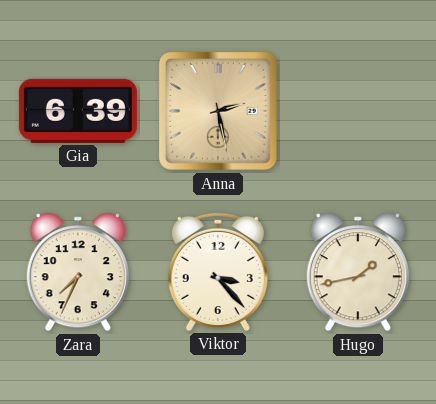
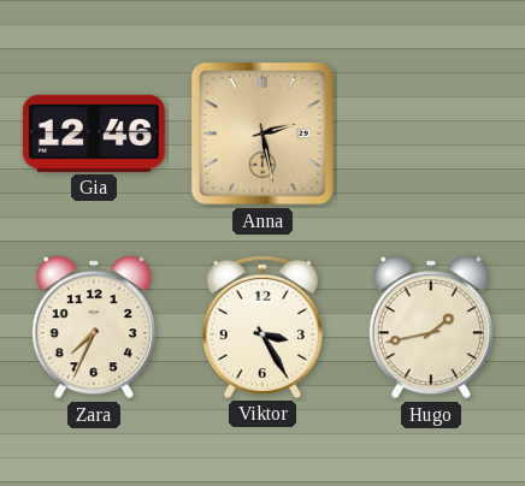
Gia: 6:39 -> 12:46 (94, 134)
Viktor: 3:23 -> 3:25 (262, 327)
